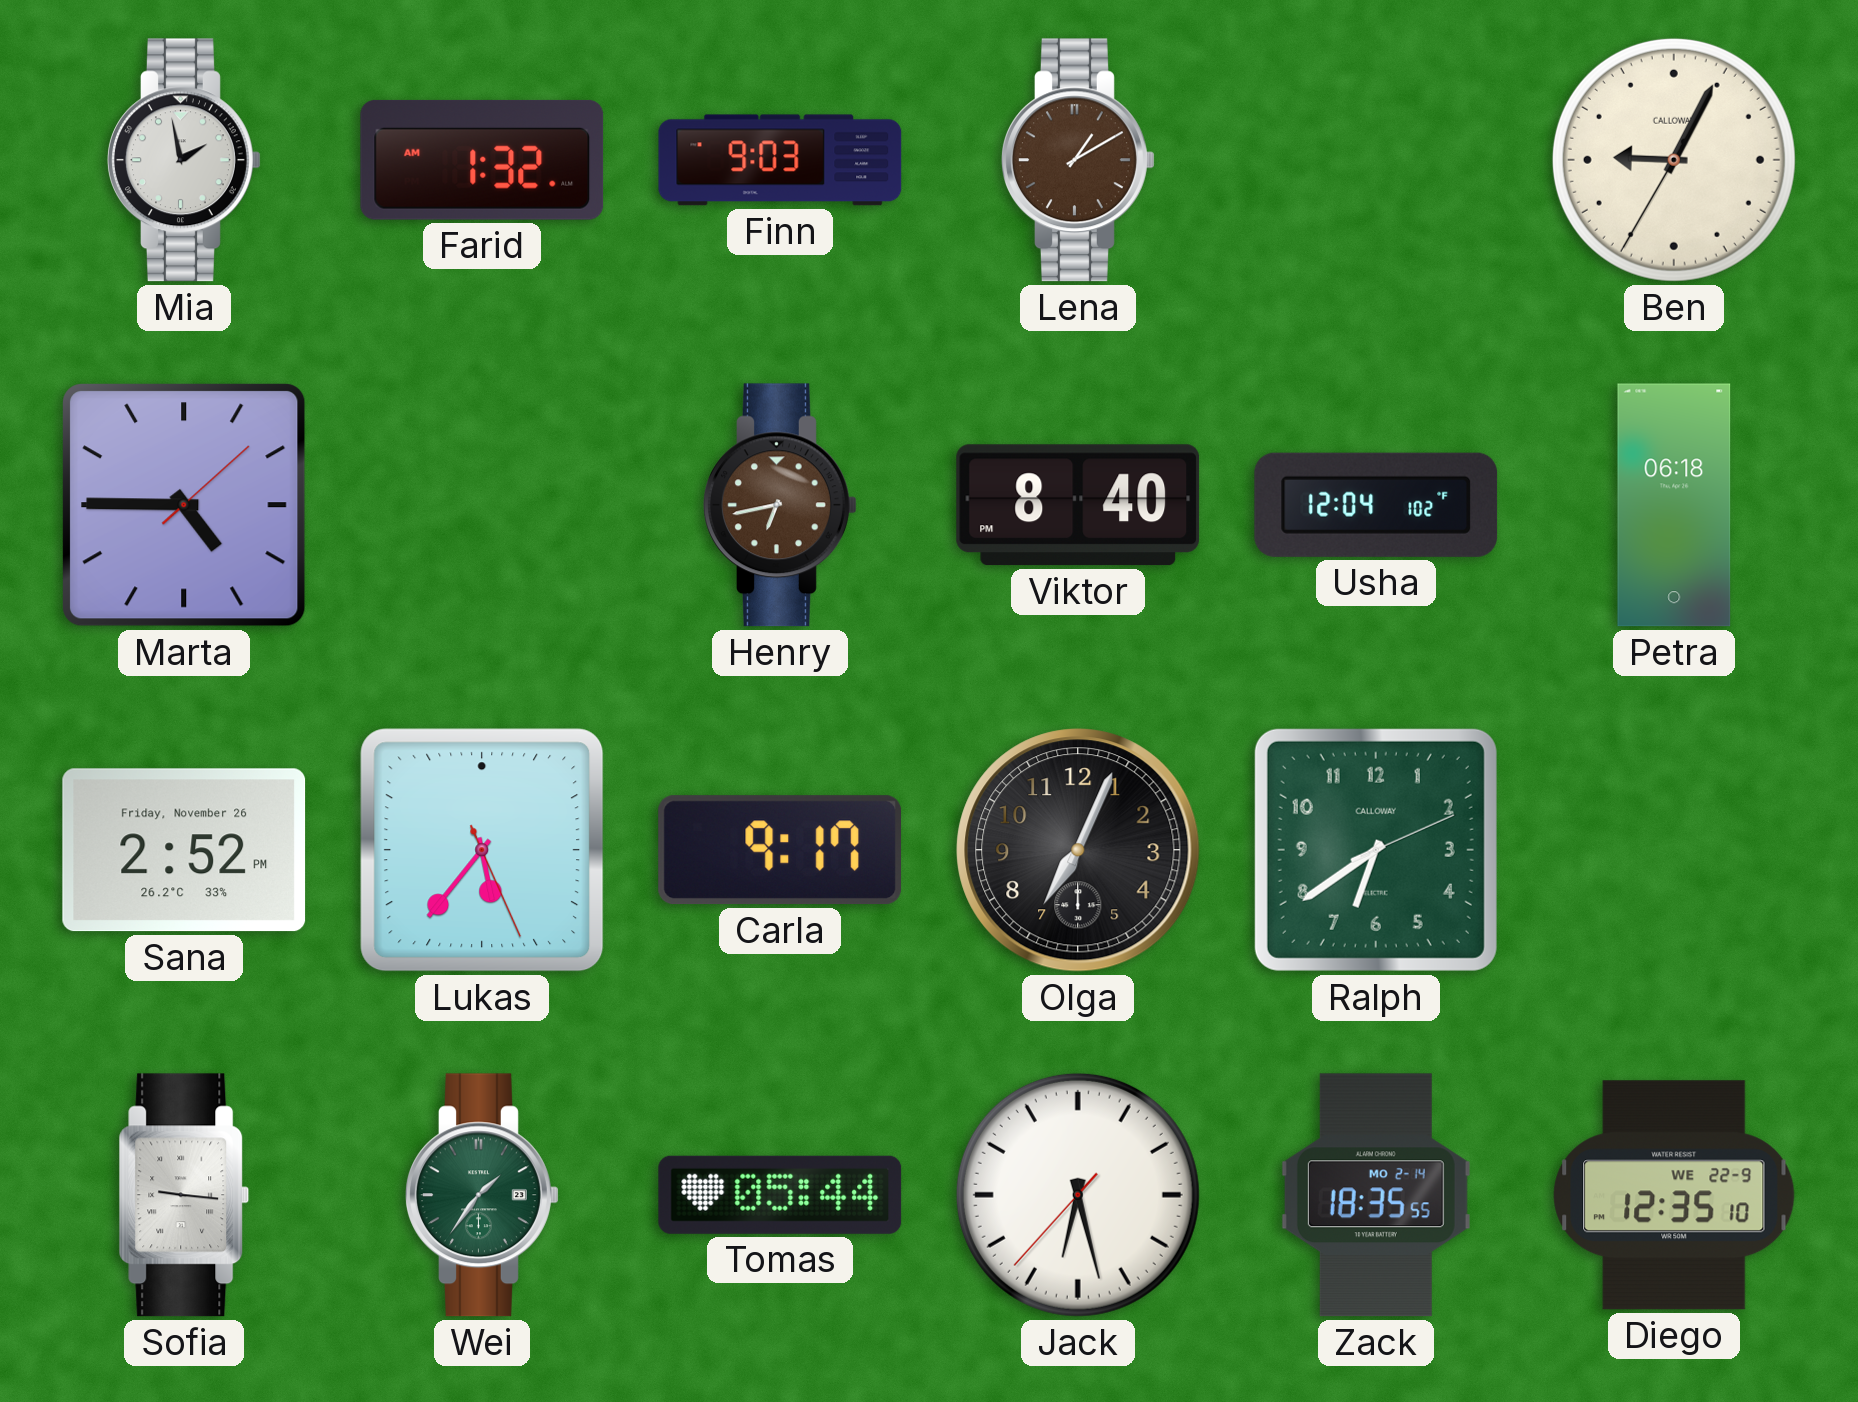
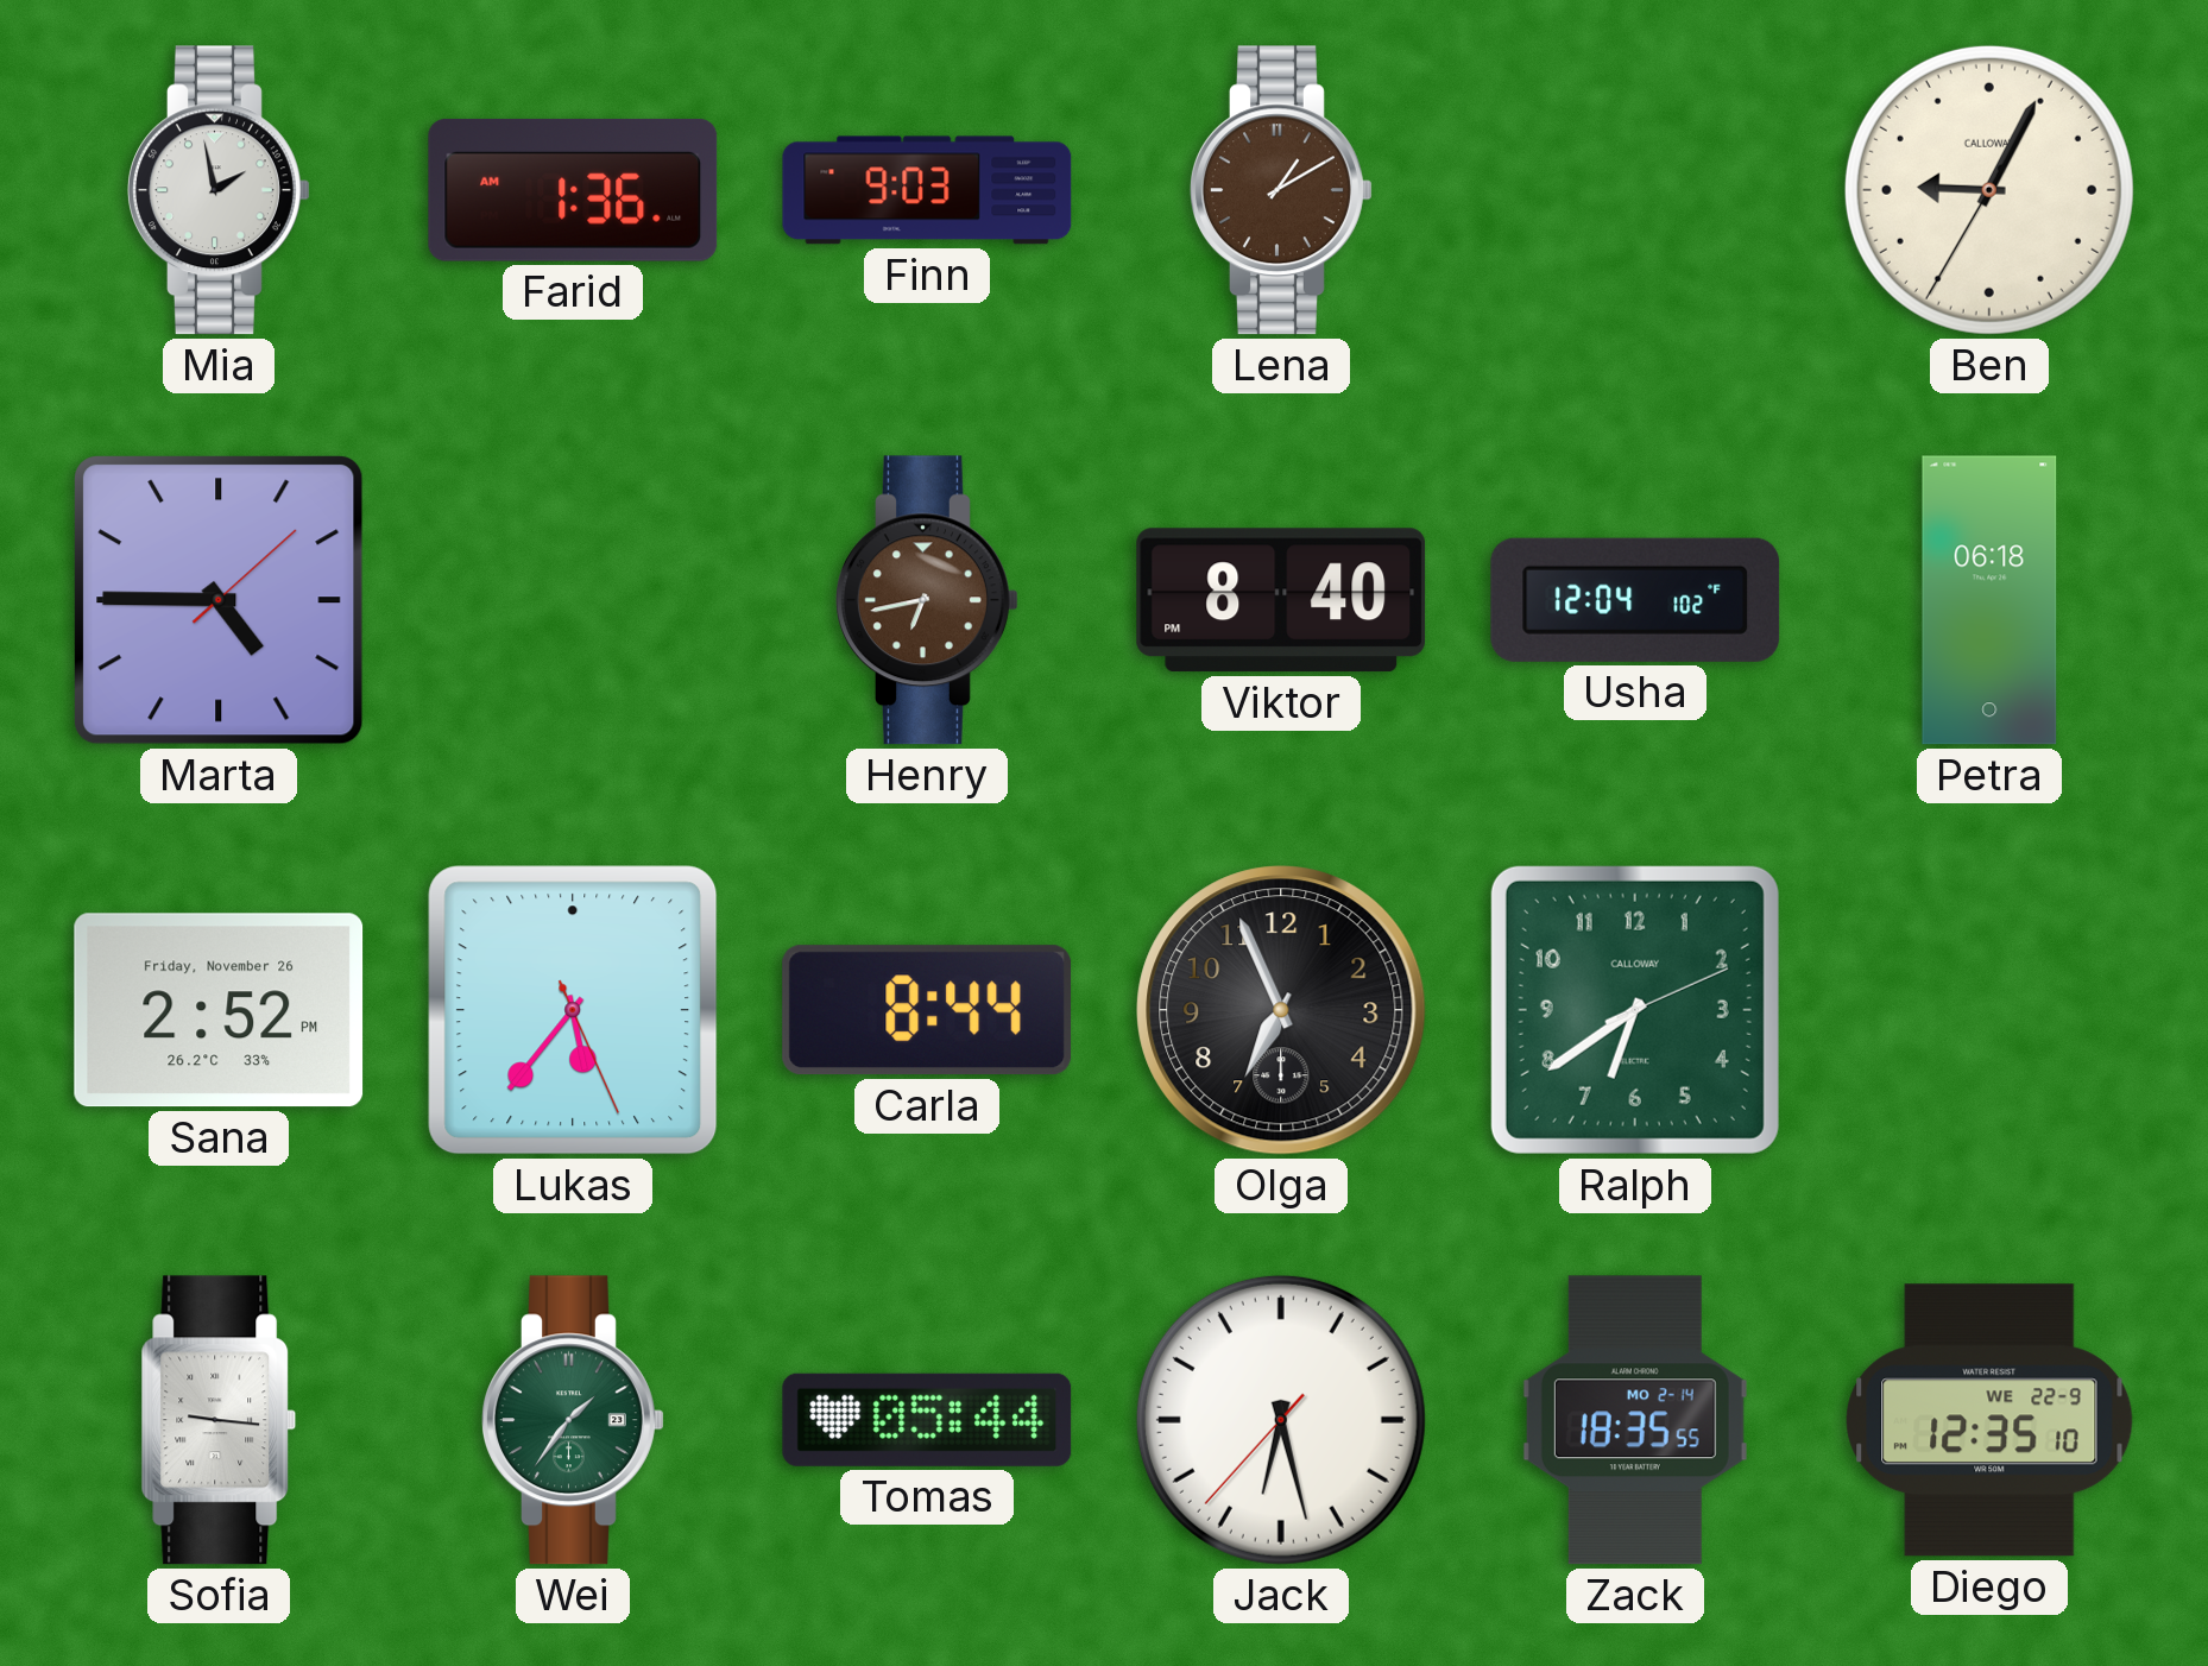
Farid: 1:32 -> 1:36 (573, 190)
Carla: 9:17 -> 8:44 (926, 1010)
Olga: 7:04 -> 6:56 (1281, 1010)
